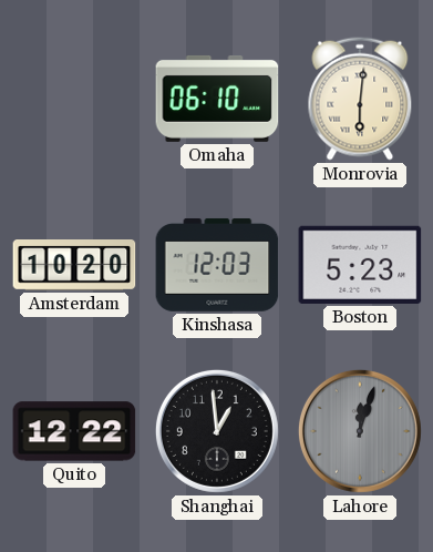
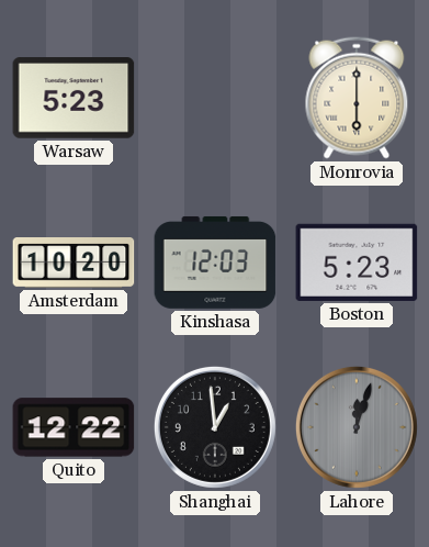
Warsaw: none -> 5:23 (74, 98)
Omaha: 06:10 -> none (217, 99)
Monrovia: 6:01 -> 6:00 (357, 98)
